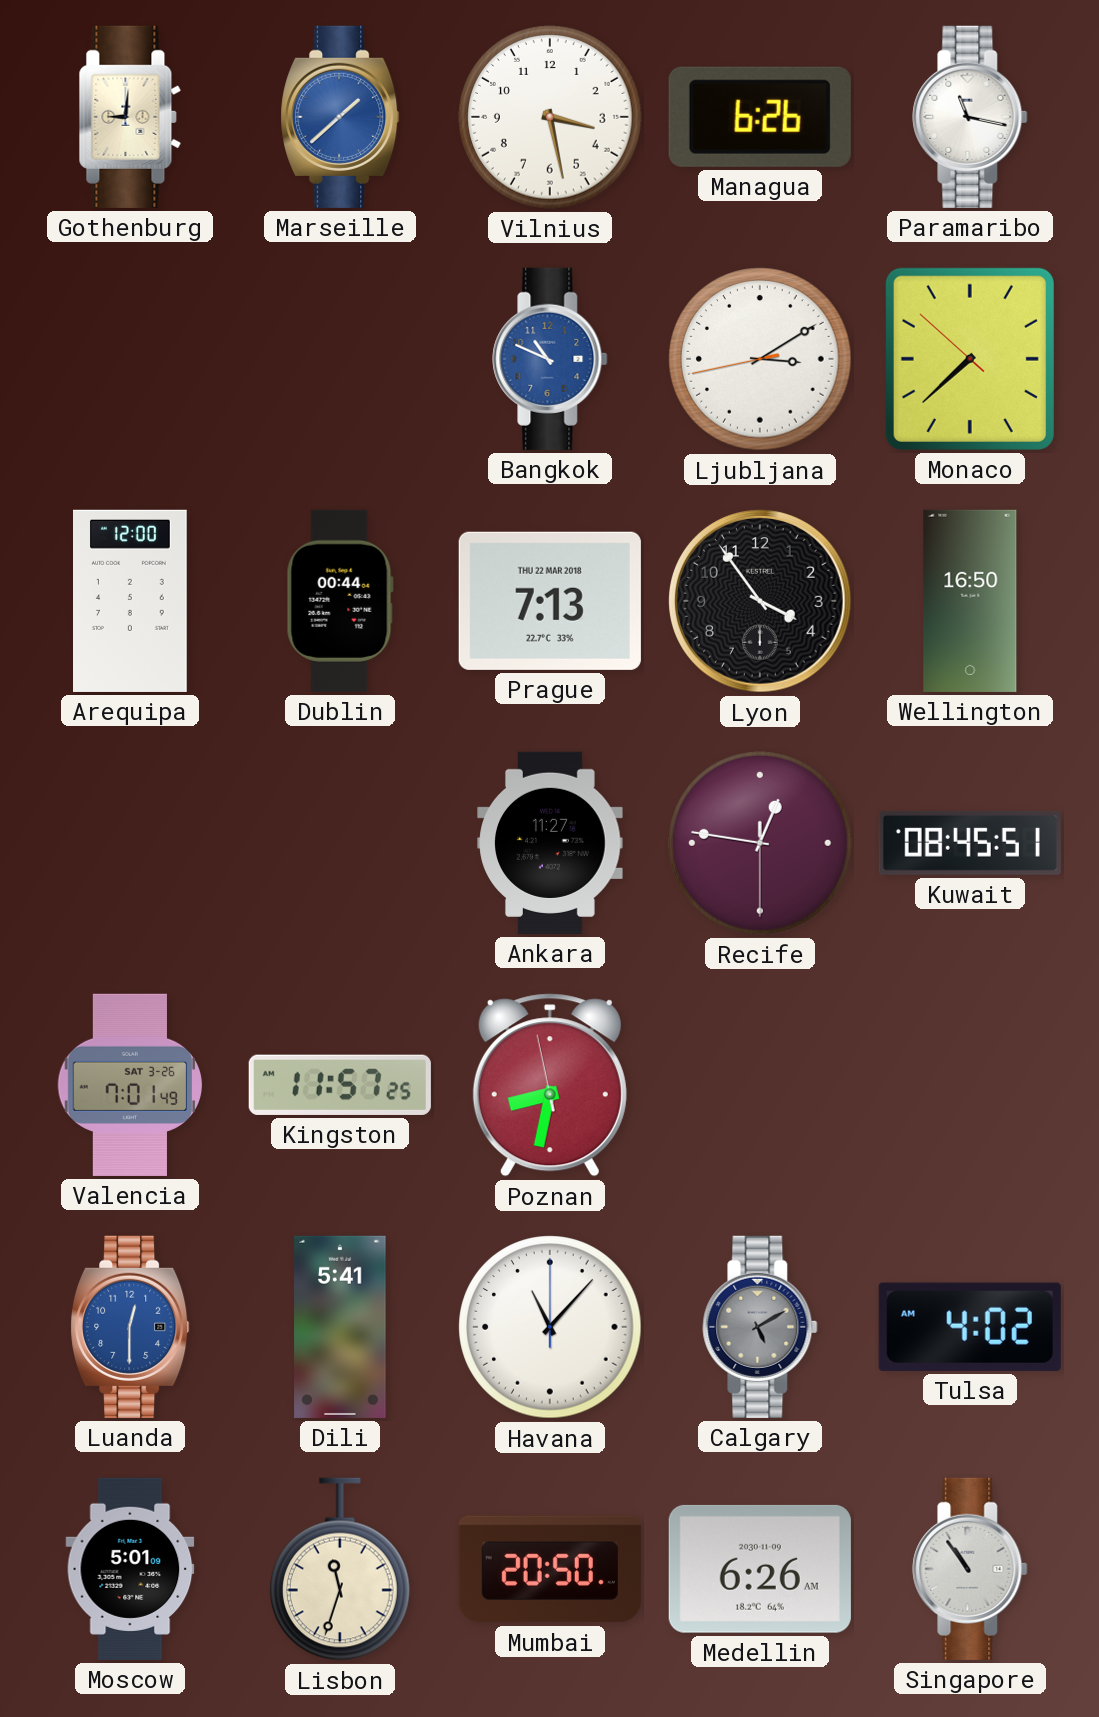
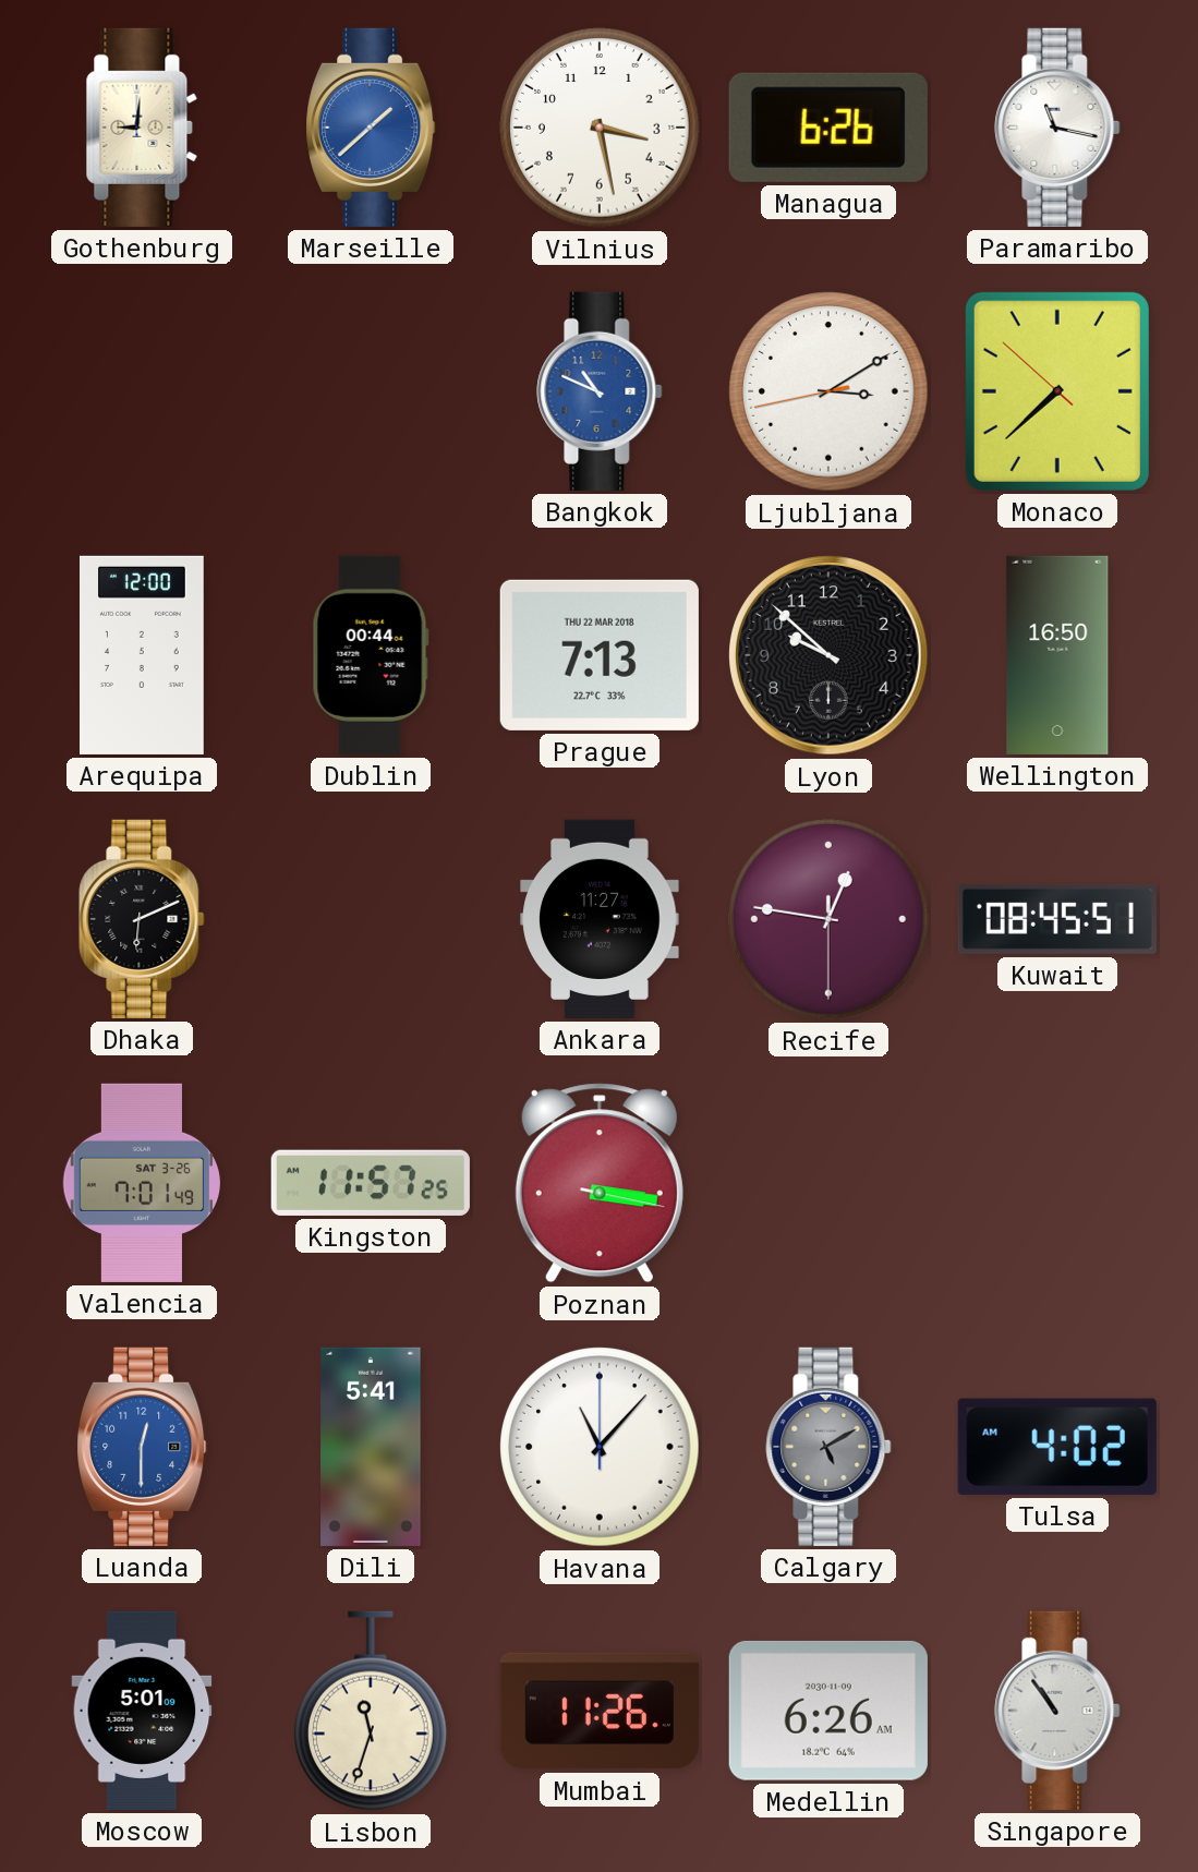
Lyon: 3:54 -> 9:52 (828, 655)
Dhaka: none -> 6:11 (142, 919)
Poznan: 8:31 -> 3:16 (600, 1183)
Mumbai: 20:50 -> 11:26 (600, 1711)
